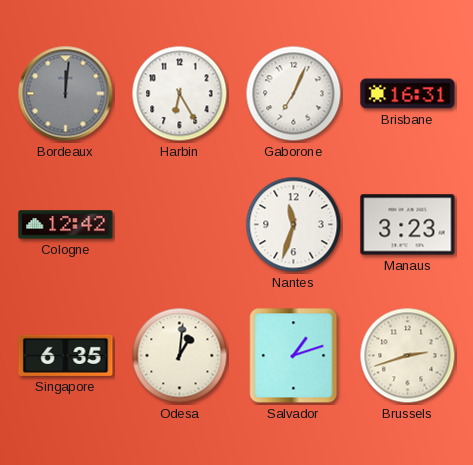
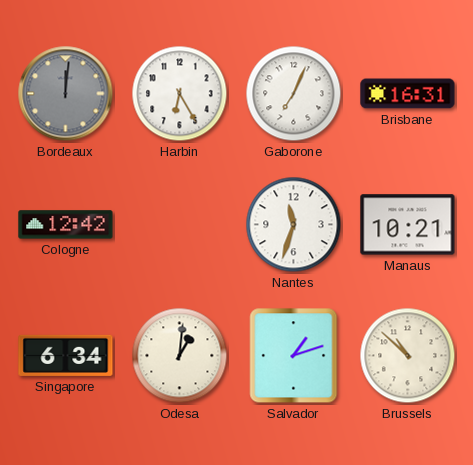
Manaus: 3:23 -> 10:21 (408, 225)
Singapore: 6:35 -> 6:34 (66, 355)
Brussels: 2:42 -> 10:52 (408, 356)
